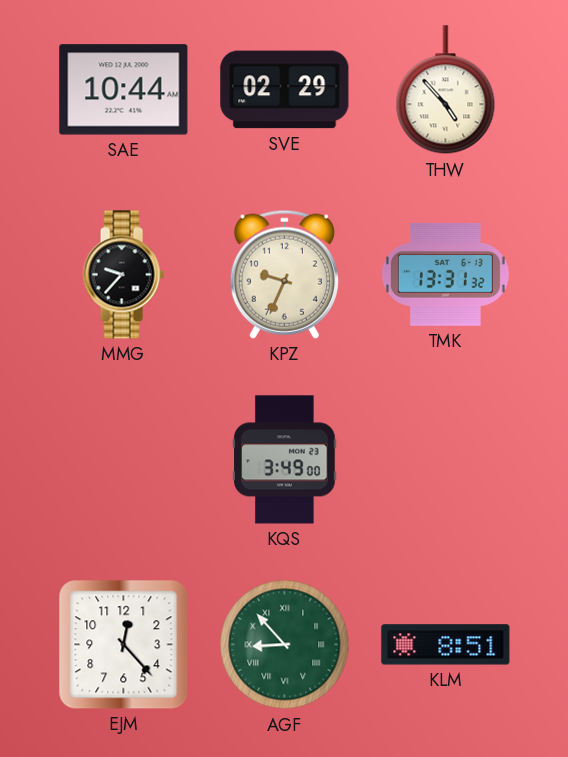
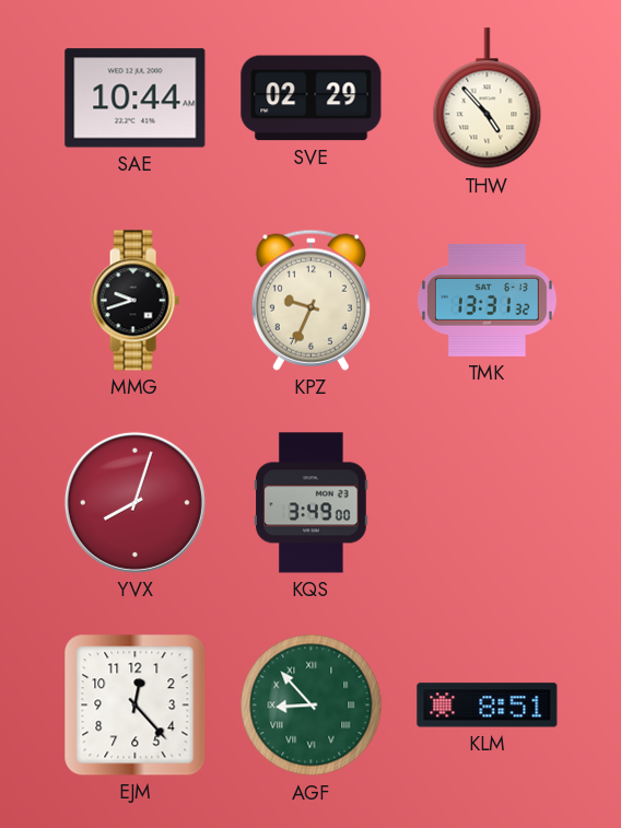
MMG: 9:37 -> 9:42 (134, 301)
YVX: none -> 8:03 (134, 502)
